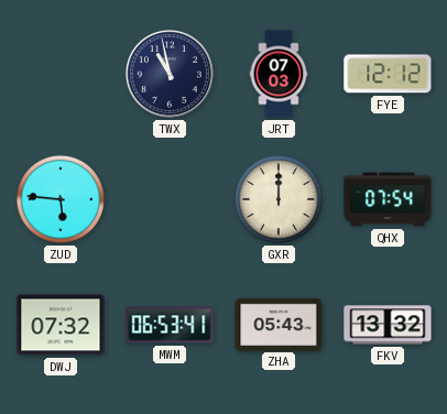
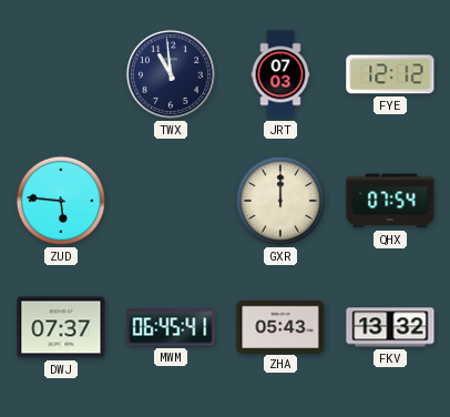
TWX: 10:58 -> 10:59 (171, 74)
DWJ: 07:32 -> 07:37 (61, 327)
MWM: 06:53 -> 06:45 (171, 327)
